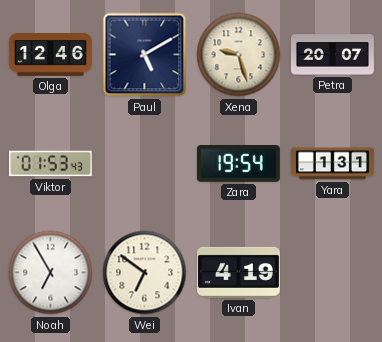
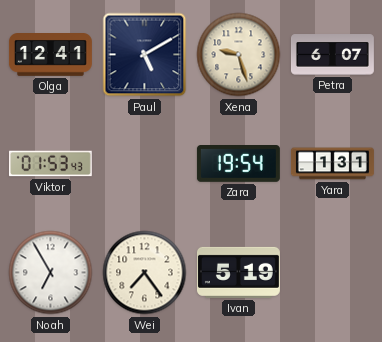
Olga: 12:46 -> 12:41 (50, 55)
Petra: 20:07 -> 6:07 (332, 55)
Wei: 6:51 -> 7:24 (145, 273)
Ivan: 4:19 -> 5:19 (238, 272)
